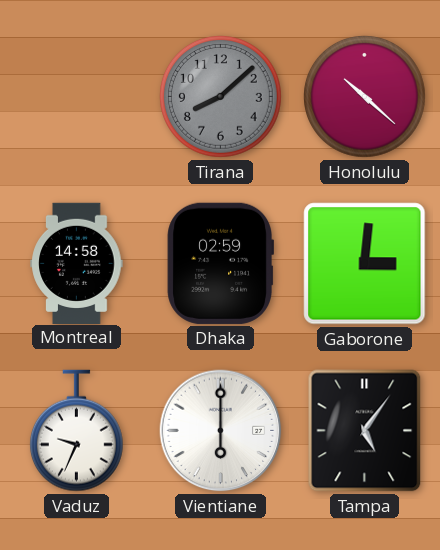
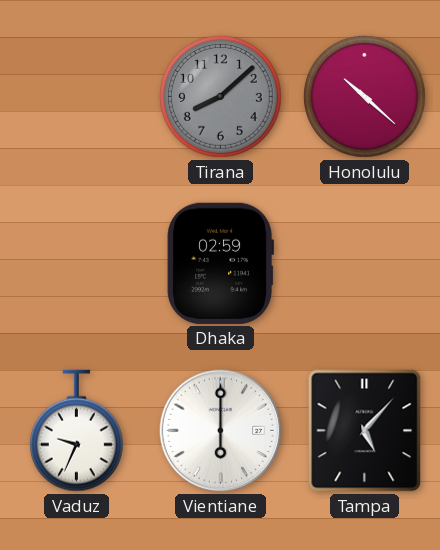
Montreal: 14:58 -> none (77, 263)
Gaborone: 3:01 -> none (365, 264)
Tampa: 5:06 -> 5:07 (365, 431)
